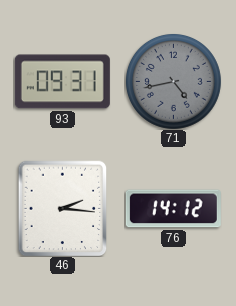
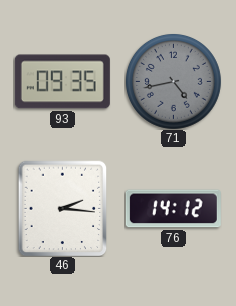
93: 09:31 -> 09:35 (62, 82)
